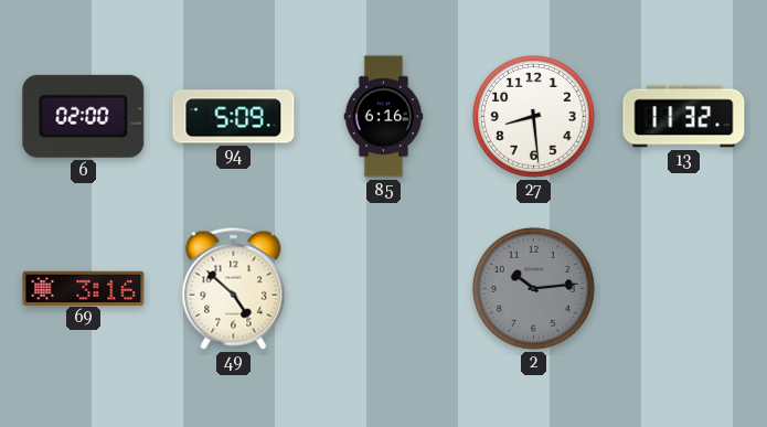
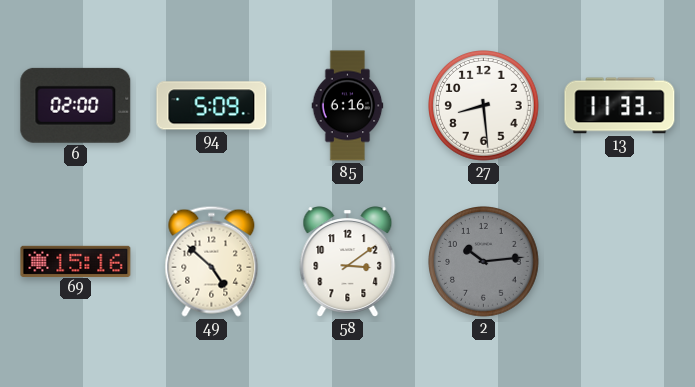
13: 11:32 -> 11:33 (620, 106)
69: 3:16 -> 15:16 (76, 261)
58: none -> 3:09 (348, 262)
